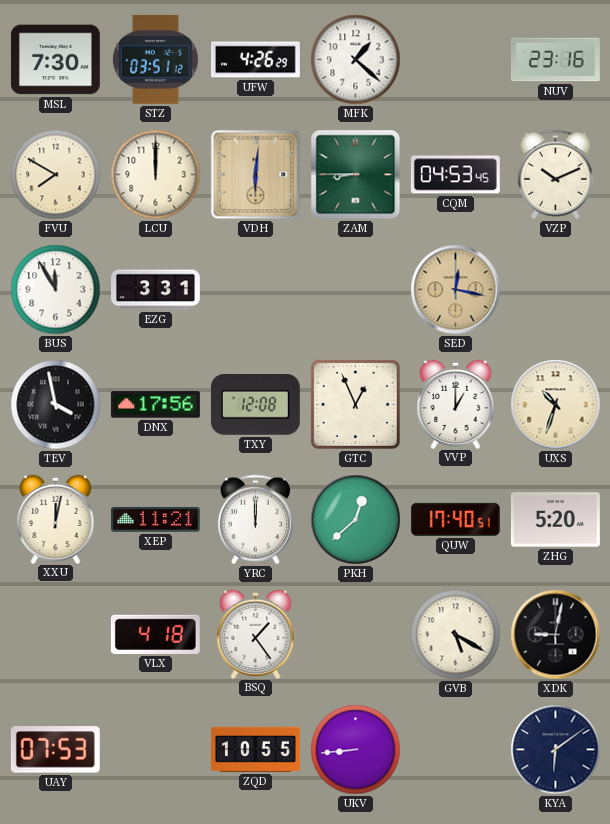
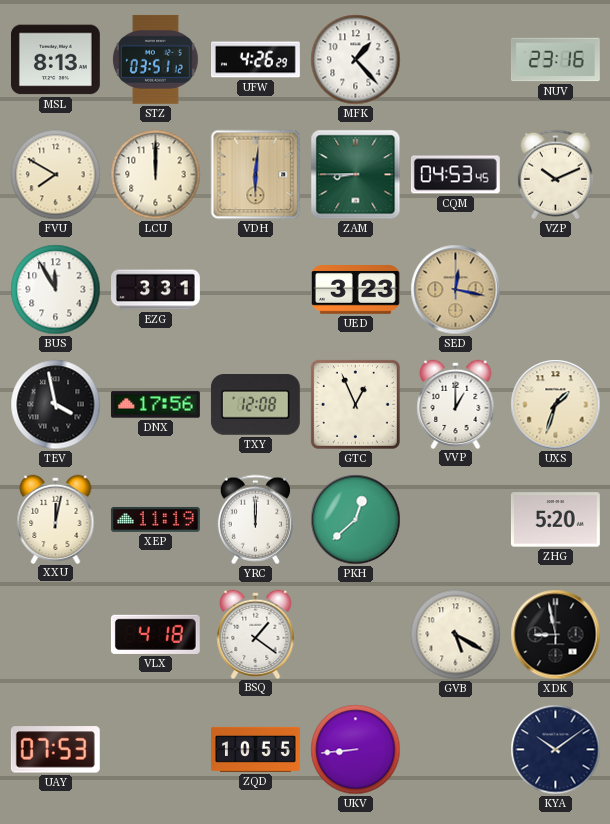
MSL: 7:30 -> 8:13 (55, 60)
MFK: 1:22 -> 1:23 (356, 60)
UED: none -> 3:23 (356, 290)
UXS: 10:33 -> 1:33 (556, 405)
XEP: 11:21 -> 11:19 (155, 519)
QUW: 17:40 -> none (455, 519)
BSQ: 1:24 -> 1:21 (256, 634)
XDK: 9:02 -> 8:58 (556, 635)
KYA: 6:09 -> 10:09 (556, 750)
